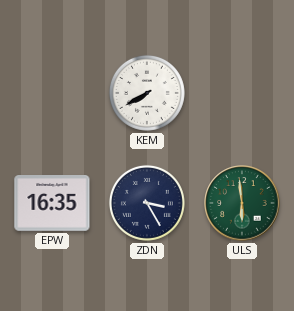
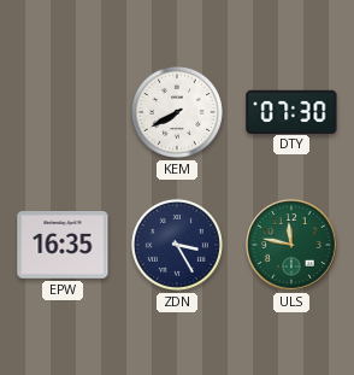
DTY: none -> 07:30 (291, 111)
ULS: 5:59 -> 11:47 (291, 245)
